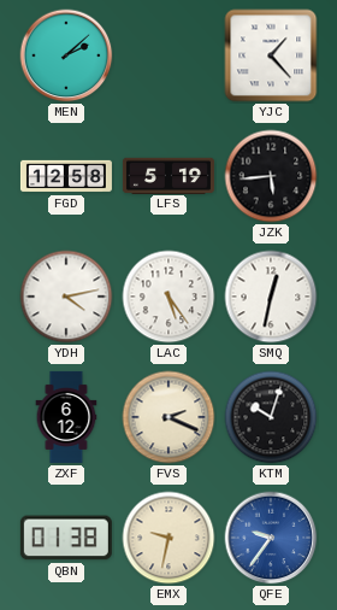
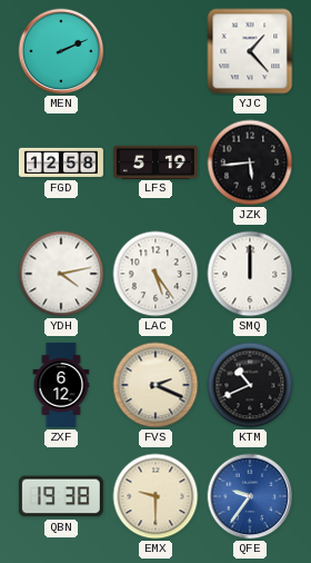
MEN: 2:08 -> 2:11 (61, 51)
SMQ: 12:32 -> 12:00 (250, 274)
KTM: 10:03 -> 10:41 (250, 385)
QBN: 01:38 -> 19:38 (61, 496)
EMX: 9:32 -> 9:30 (155, 496)
